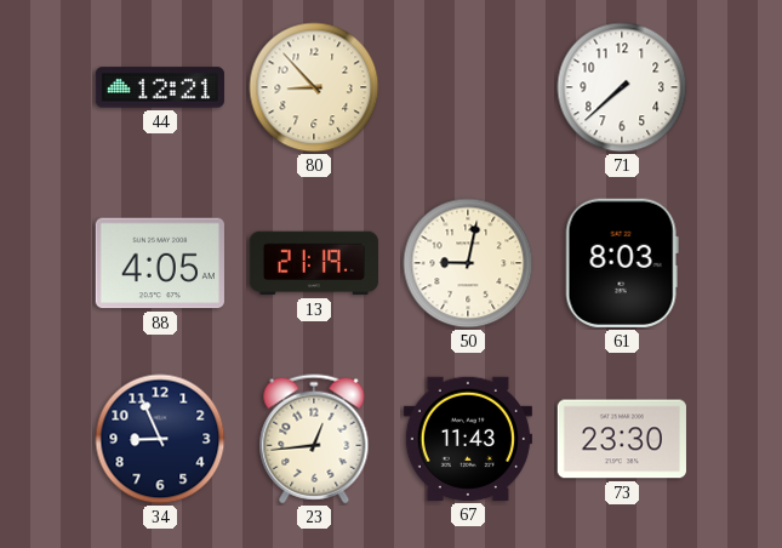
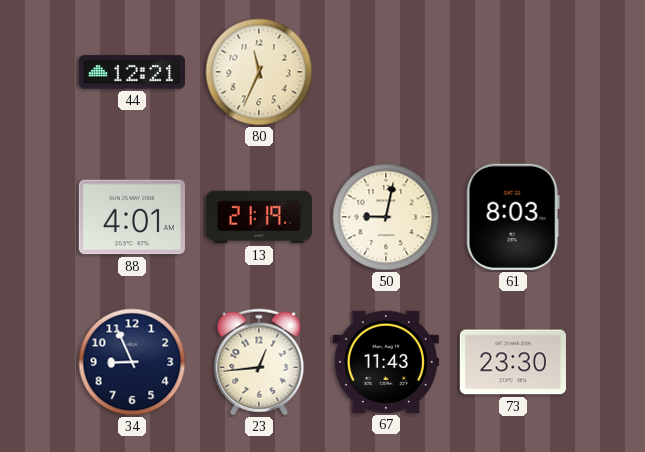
80: 8:53 -> 11:34 (259, 72)
71: 7:38 -> none (622, 87)
88: 4:05 -> 4:01 (132, 217)
